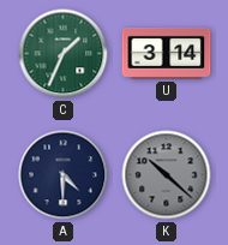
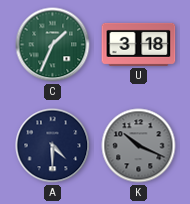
U: 3:14 -> 3:18 (139, 44)
K: 10:22 -> 10:19 (139, 146)
